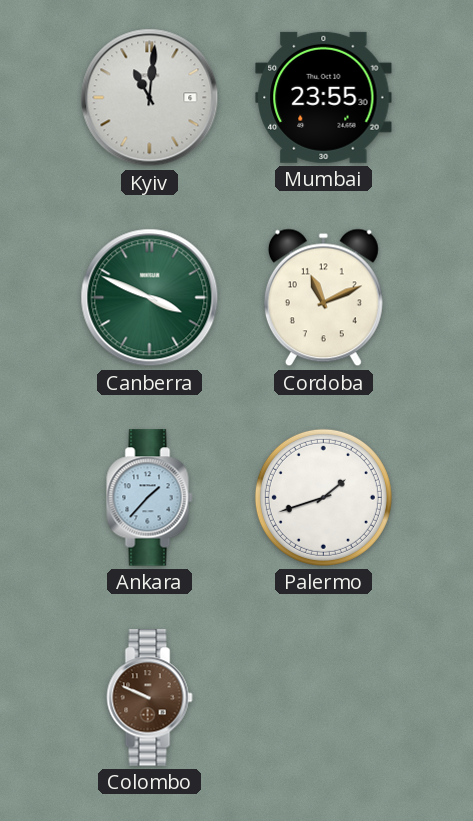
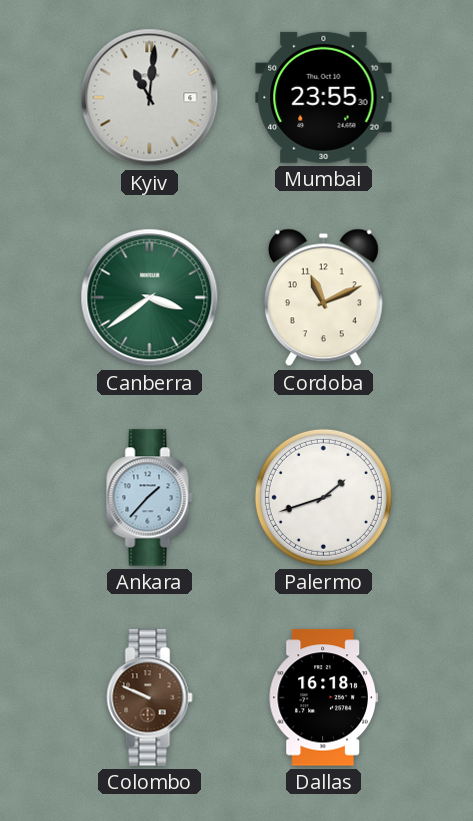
Canberra: 3:49 -> 3:39 (150, 298)
Dallas: none -> 16:18 (323, 698)
